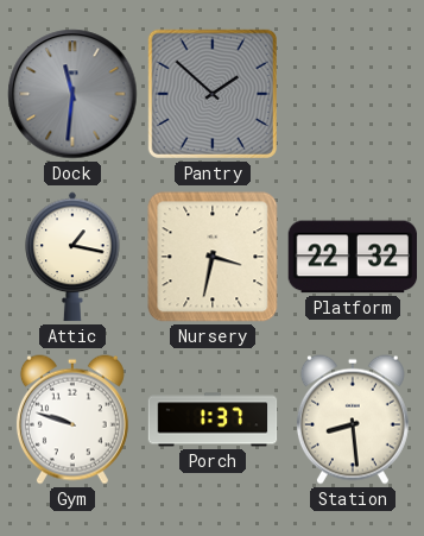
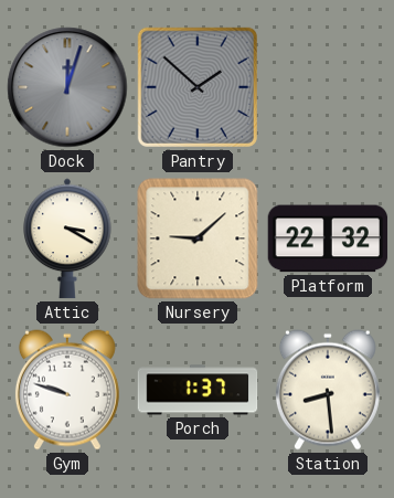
Dock: 11:31 -> 12:03 (67, 87)
Attic: 1:17 -> 3:20 (67, 239)
Nursery: 3:32 -> 9:08 (198, 239)
